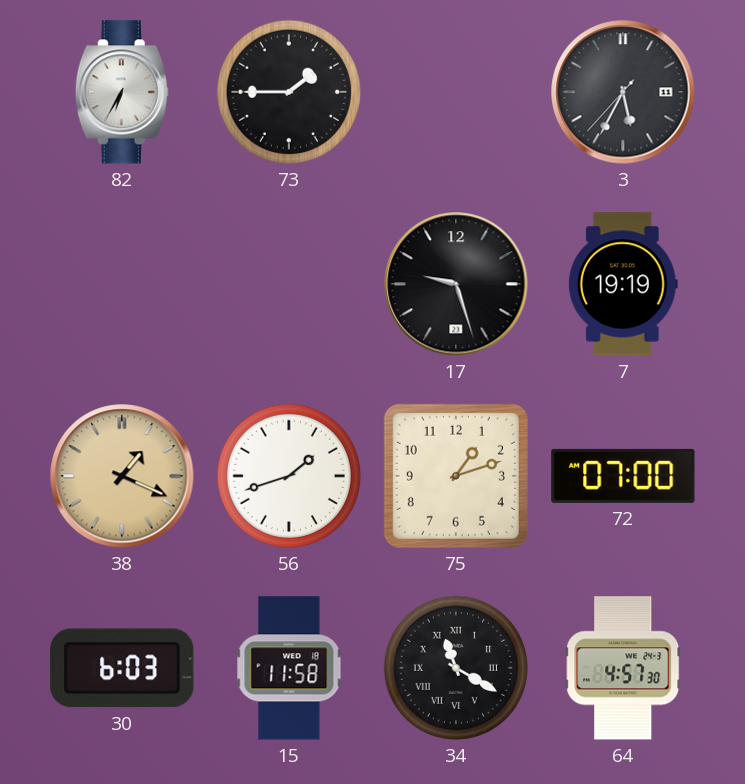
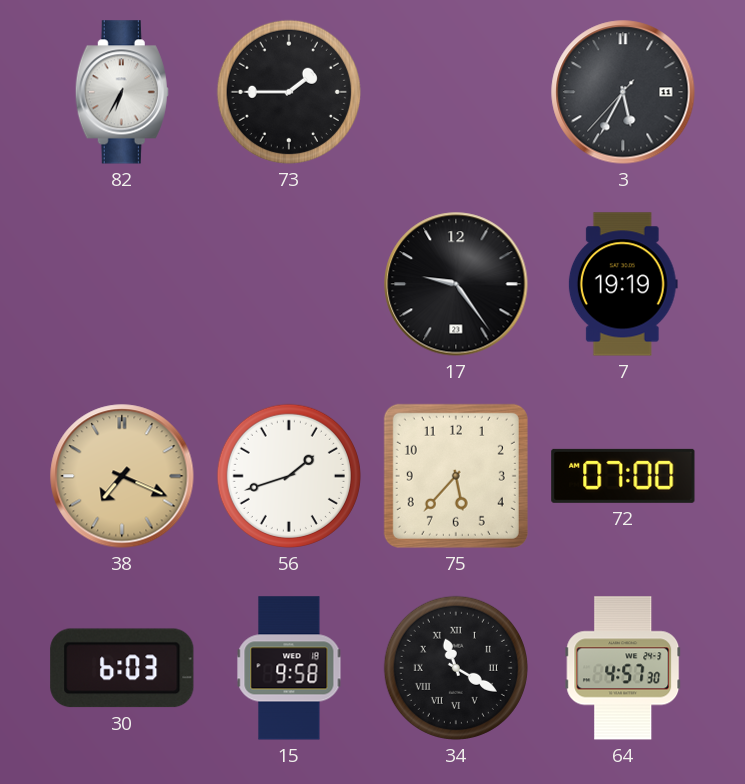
17: 9:27 -> 9:24 (456, 284)
38: 1:19 -> 7:19 (122, 476)
75: 1:12 -> 5:37 (456, 476)
15: 11:58 -> 9:58 (289, 668)
